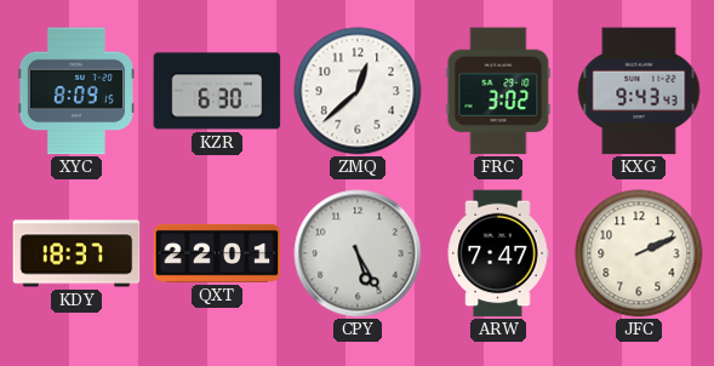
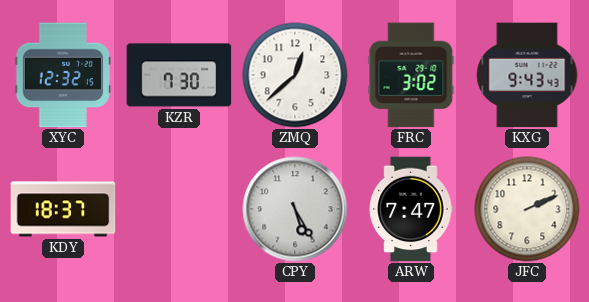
XYC: 8:09 -> 12:32 (63, 75)
KZR: 6:30 -> 7:30 (179, 75)
QXT: 22:01 -> none (217, 253)
